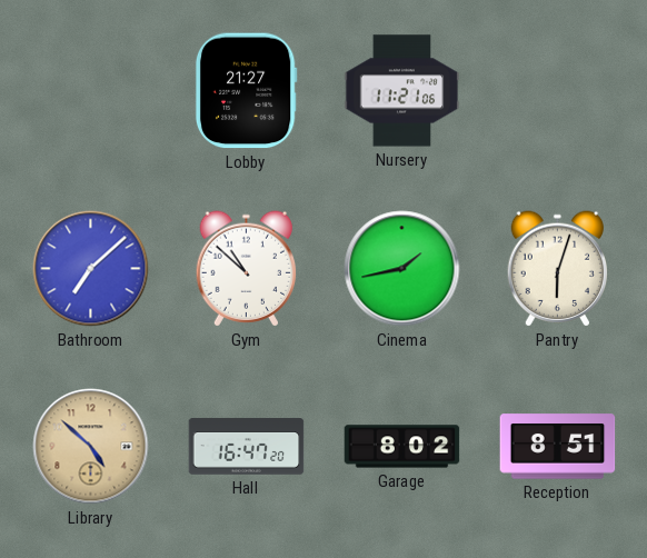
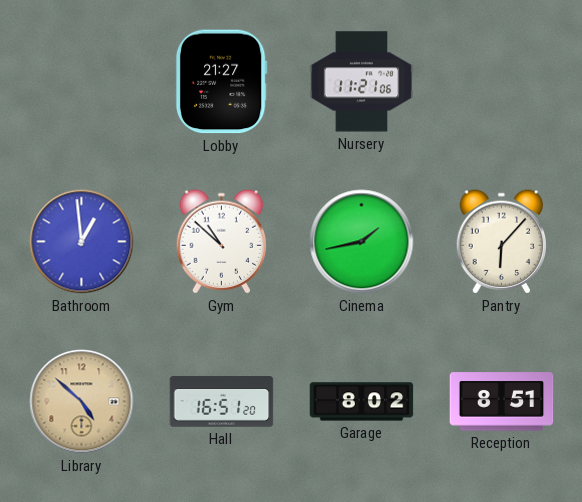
Bathroom: 7:08 -> 12:59 (82, 242)
Pantry: 6:03 -> 6:07 (501, 242)
Hall: 16:47 -> 16:51 (222, 402)
